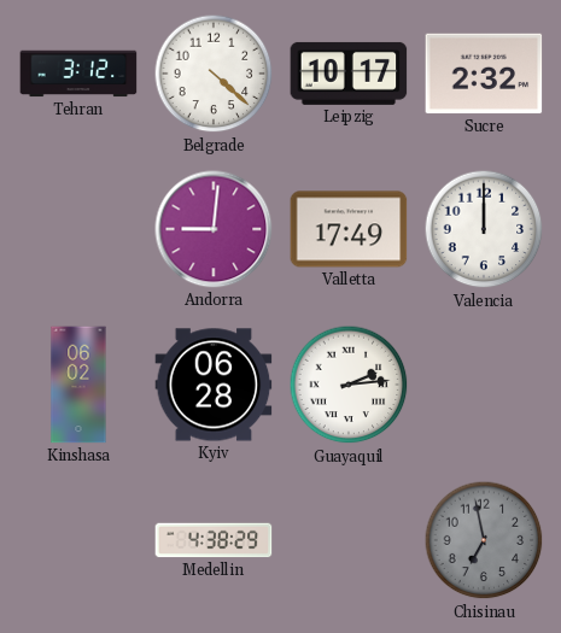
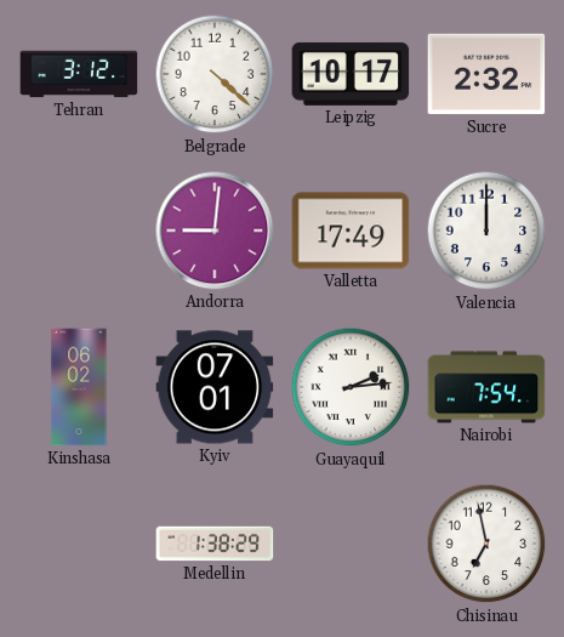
Kyiv: 06:28 -> 07:01 (215, 387)
Nairobi: none -> 7:54 (486, 387)
Medellin: 4:38 -> 1:38 (215, 544)
Chisinau dial: grey -> white (486, 544)
